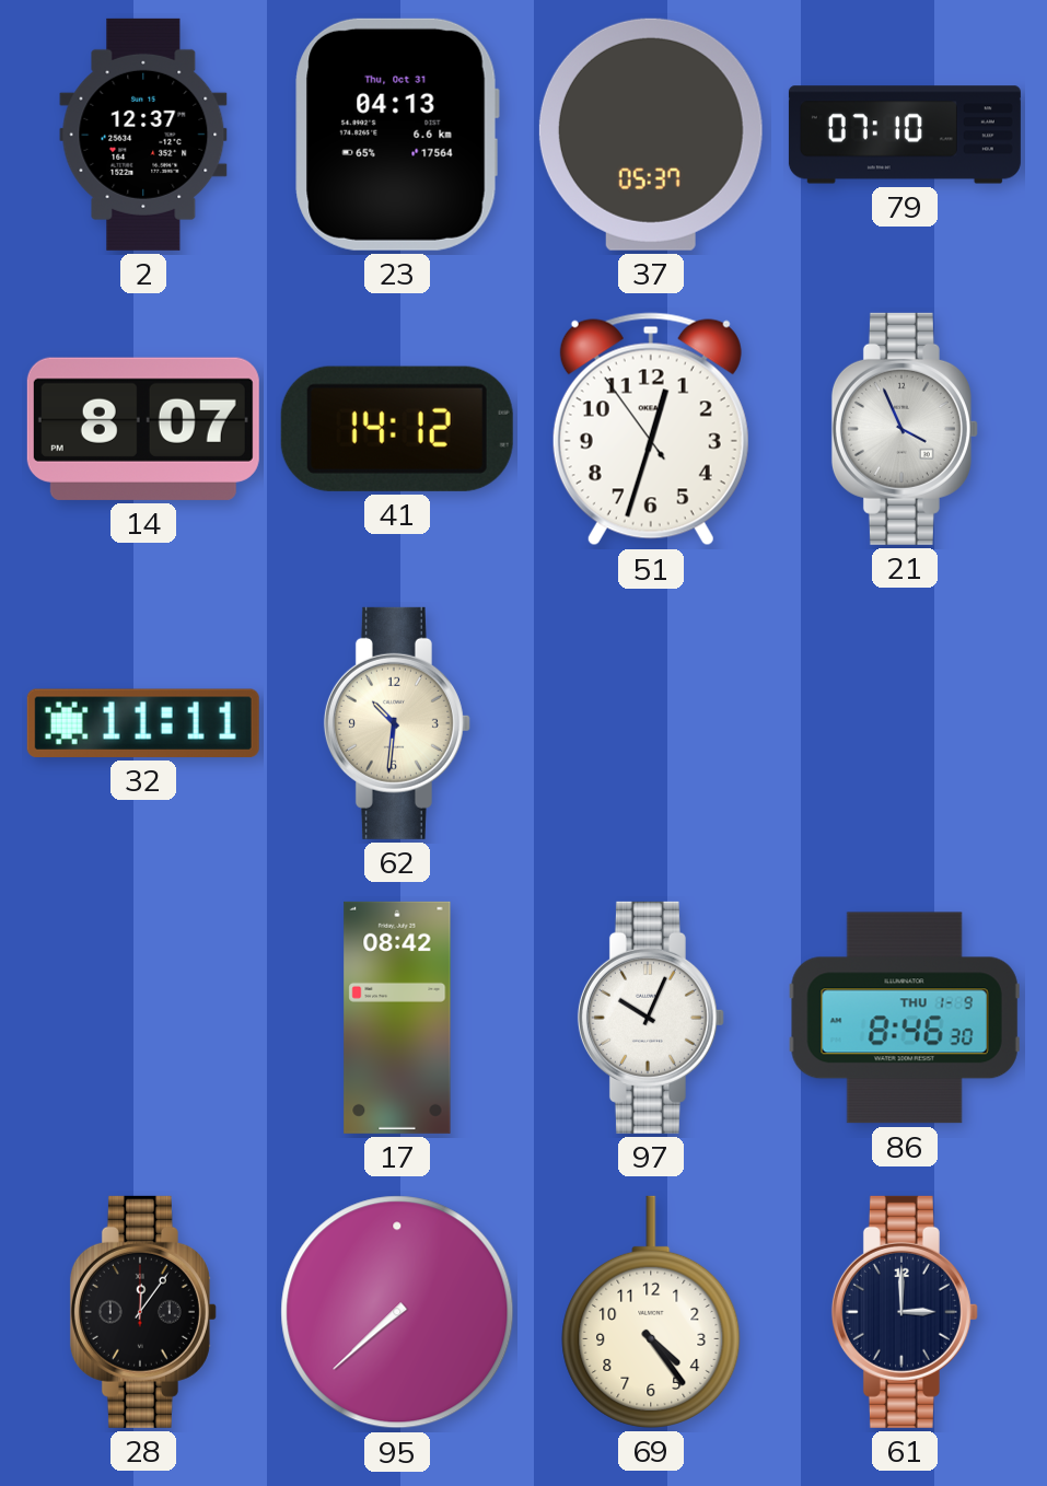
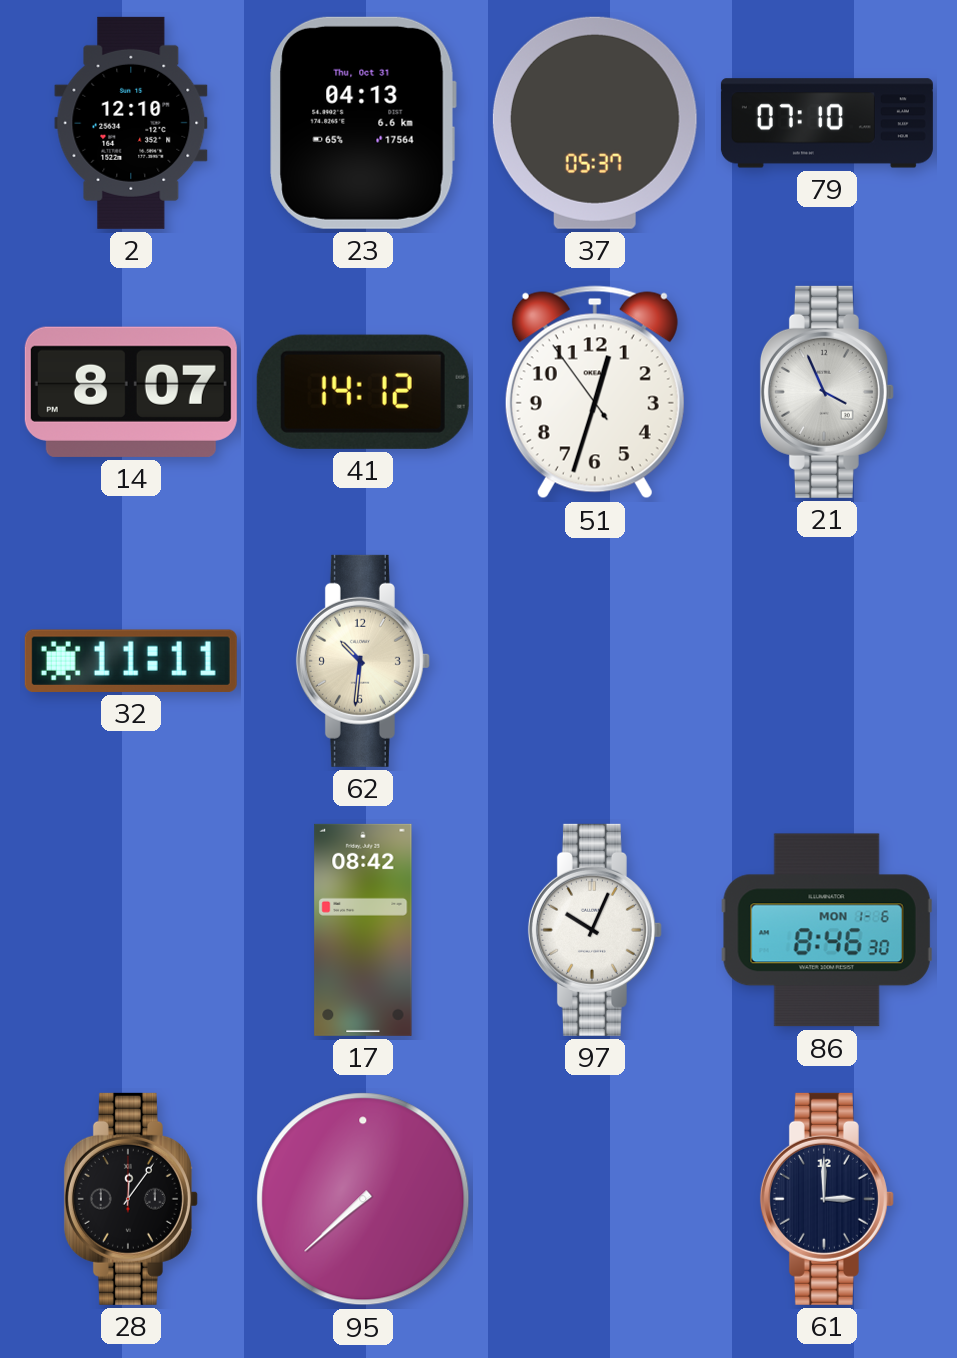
2: 12:37 -> 12:10 (131, 123)
86 date: THU 1-9 -> MON 1-6 (827, 930)
69: 4:24 -> none (651, 1312)
